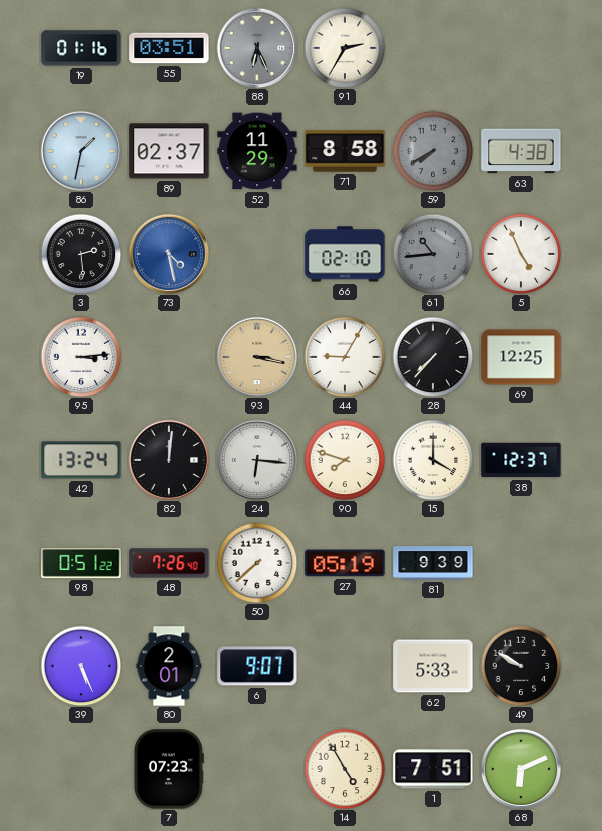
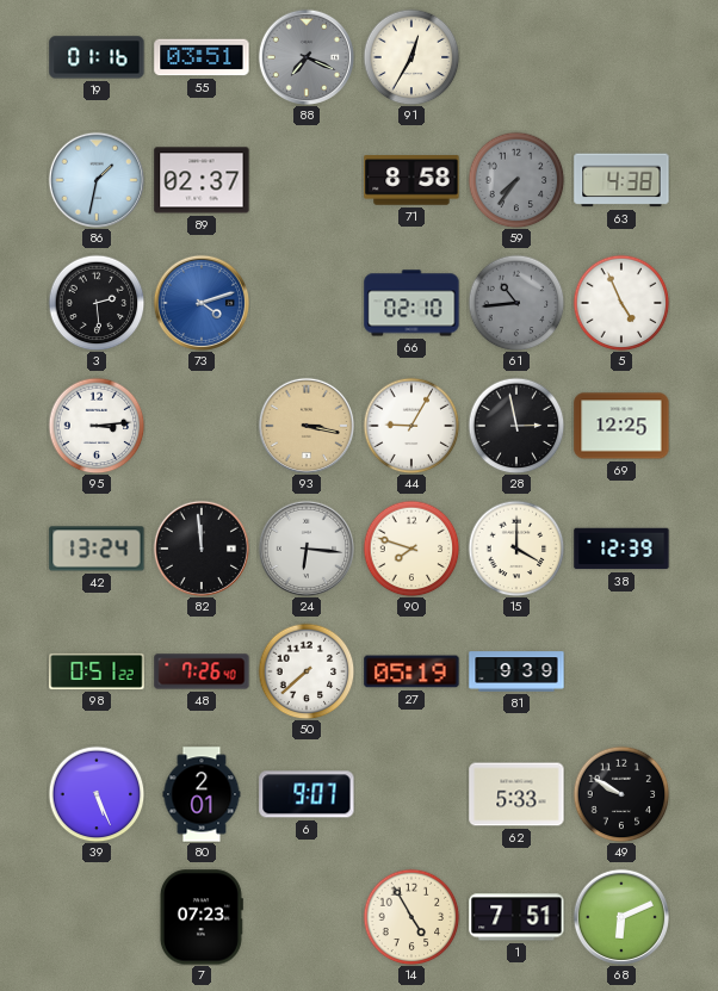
88: 6:26 -> 7:19 (305, 56)
91: 2:35 -> 12:35 (411, 57)
52: 11:29 -> none (257, 151)
59: 7:40 -> 7:36 (516, 180)
73: 4:28 -> 4:12 (200, 302)
28: 7:37 -> 2:58 (516, 426)
82: 12:01 -> 11:59 (200, 547)
38: 12:37 -> 12:39 (621, 549)
